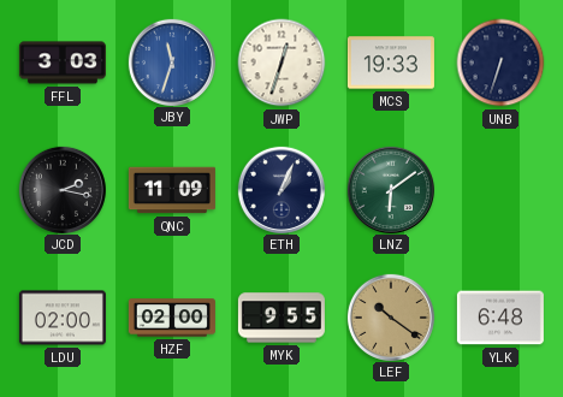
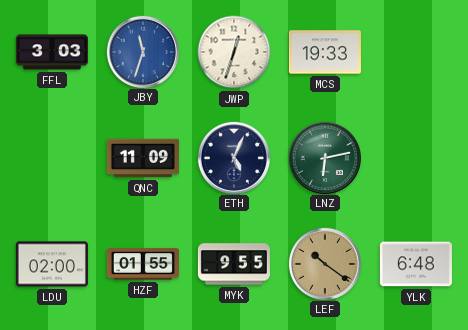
UNB: 6:33 -> none (500, 63)
JCD: 2:17 -> none (61, 189)
ETH: 1:04 -> 5:04 (233, 157)
LNZ: 6:09 -> 6:13 (324, 157)
HZF: 02:00 -> 01:55 (143, 264)
